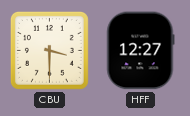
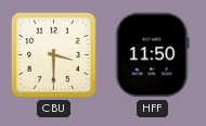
HFF: 12:27 -> 11:50 (153, 55)
